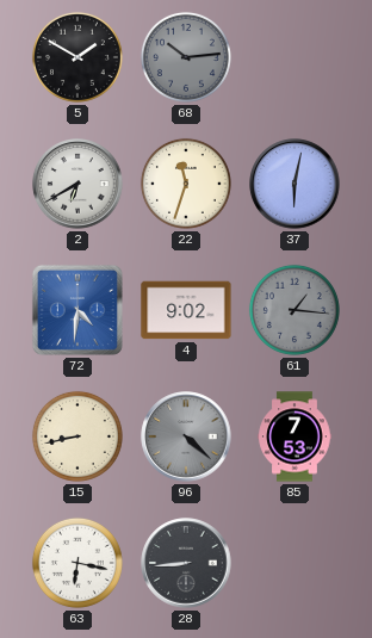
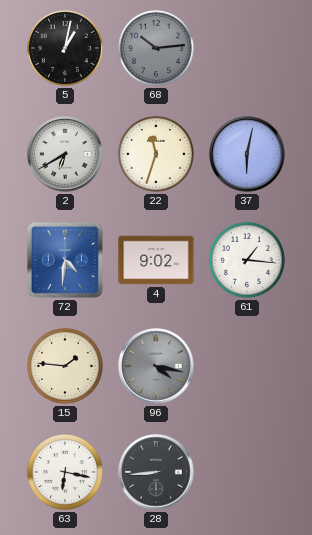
5: 1:50 -> 1:02 (65, 48)
61 dial: grey -> white (247, 260)
15: 8:43 -> 1:46 (65, 366)
96: 4:22 -> 4:17 (156, 366)
85: 7:53 -> none (294, 436)
